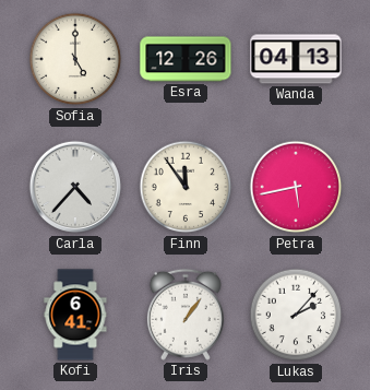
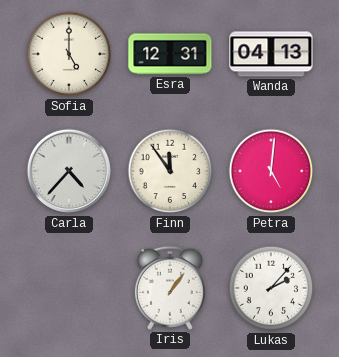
Esra: 12:26 -> 12:31 (170, 54)
Petra: 5:43 -> 5:01 (271, 171)
Kofi: 6:41 -> none (75, 315)
